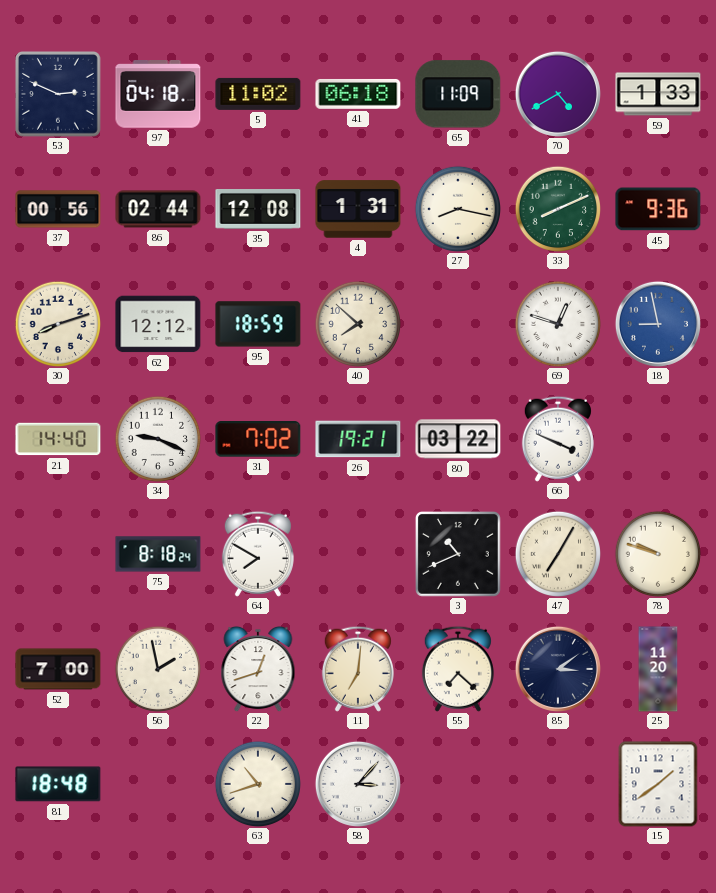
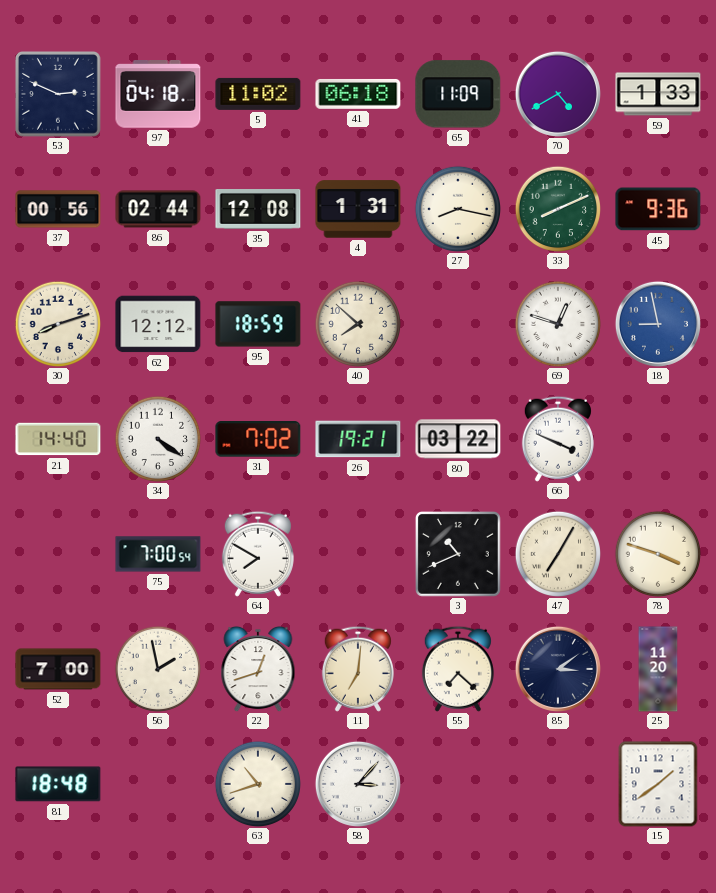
34: 9:19 -> 4:21 (157, 438)
75: 8:18 -> 7:00 (158, 554)
78: 9:48 -> 3:48 (657, 553)
